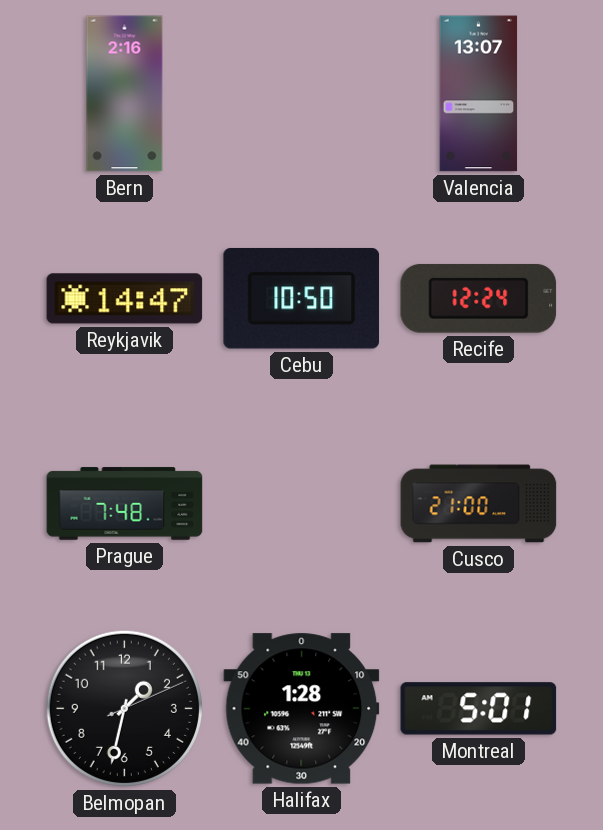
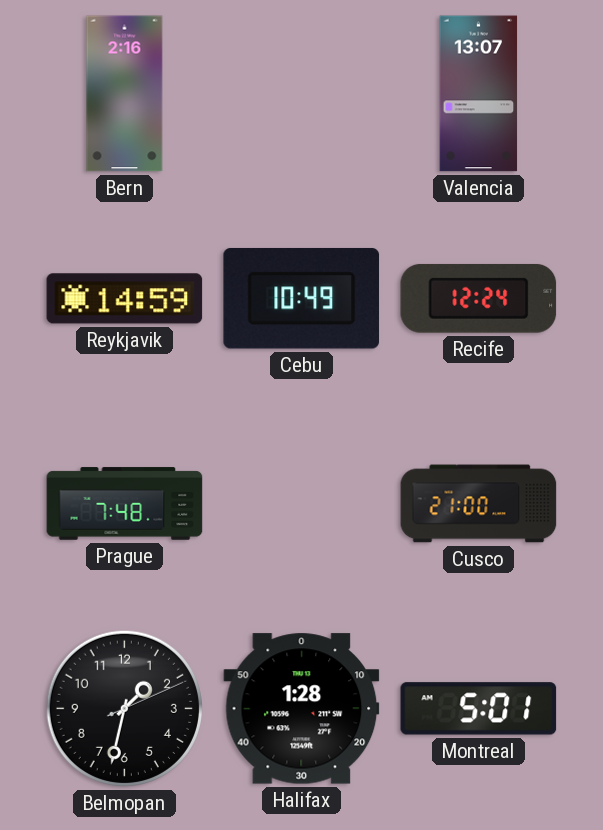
Reykjavik: 14:47 -> 14:59 (125, 299)
Cebu: 10:50 -> 10:49 (302, 298)
